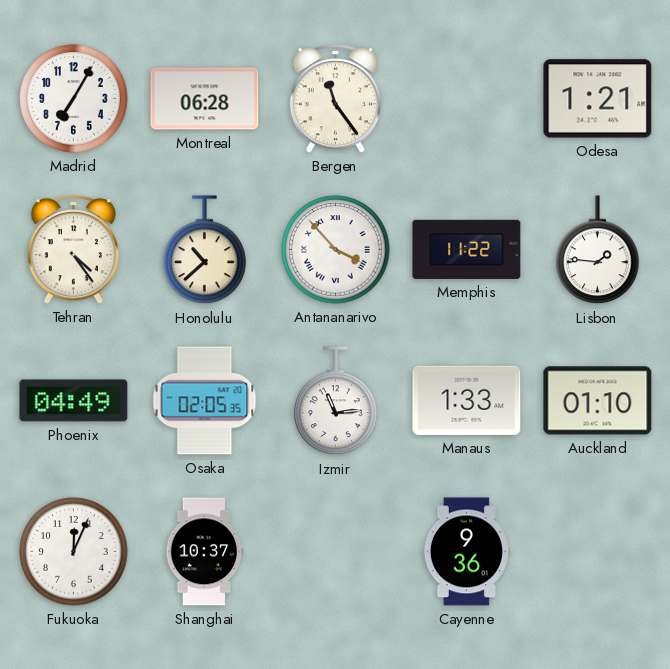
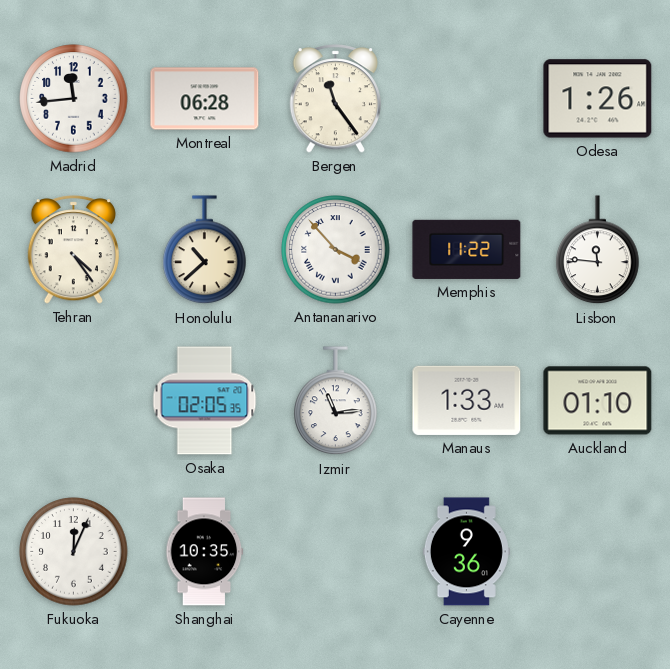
Madrid: 7:05 -> 11:44 (74, 99)
Odesa: 1:21 -> 1:26 (598, 99)
Lisbon: 1:46 -> 11:46 (598, 250)
Phoenix: 04:49 -> none (74, 401)
Shanghai: 10:37 -> 10:35 (205, 552)
